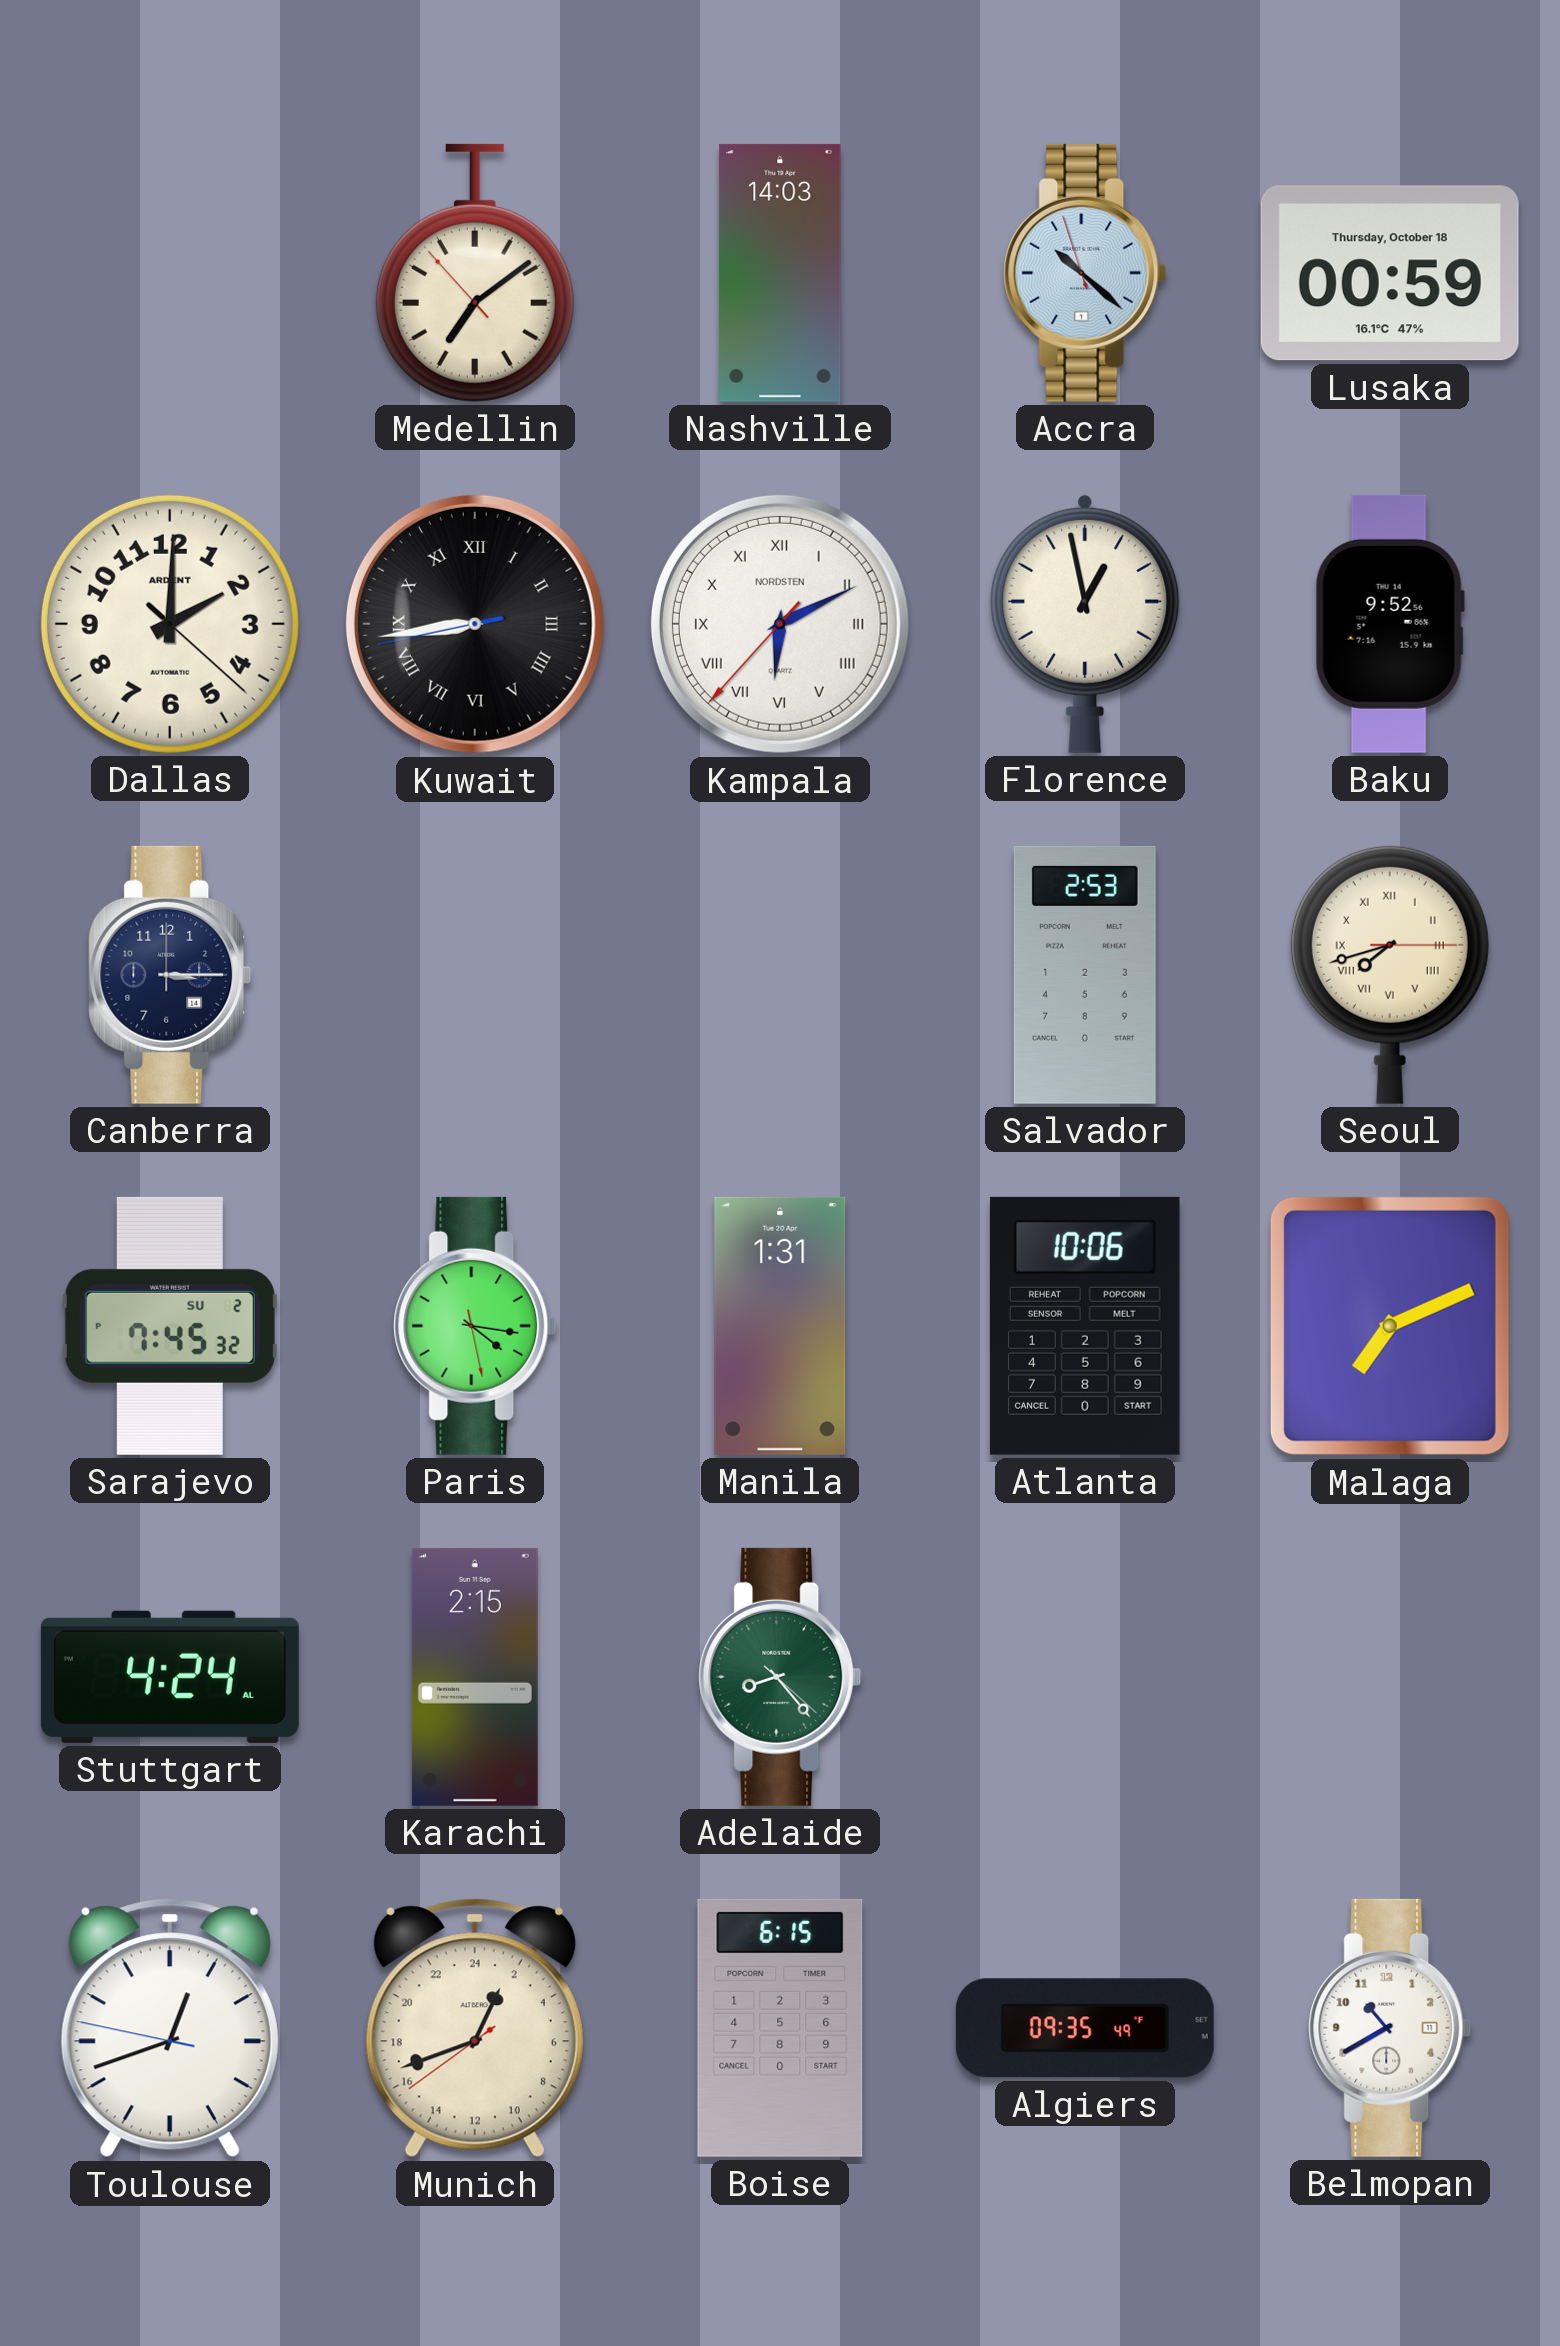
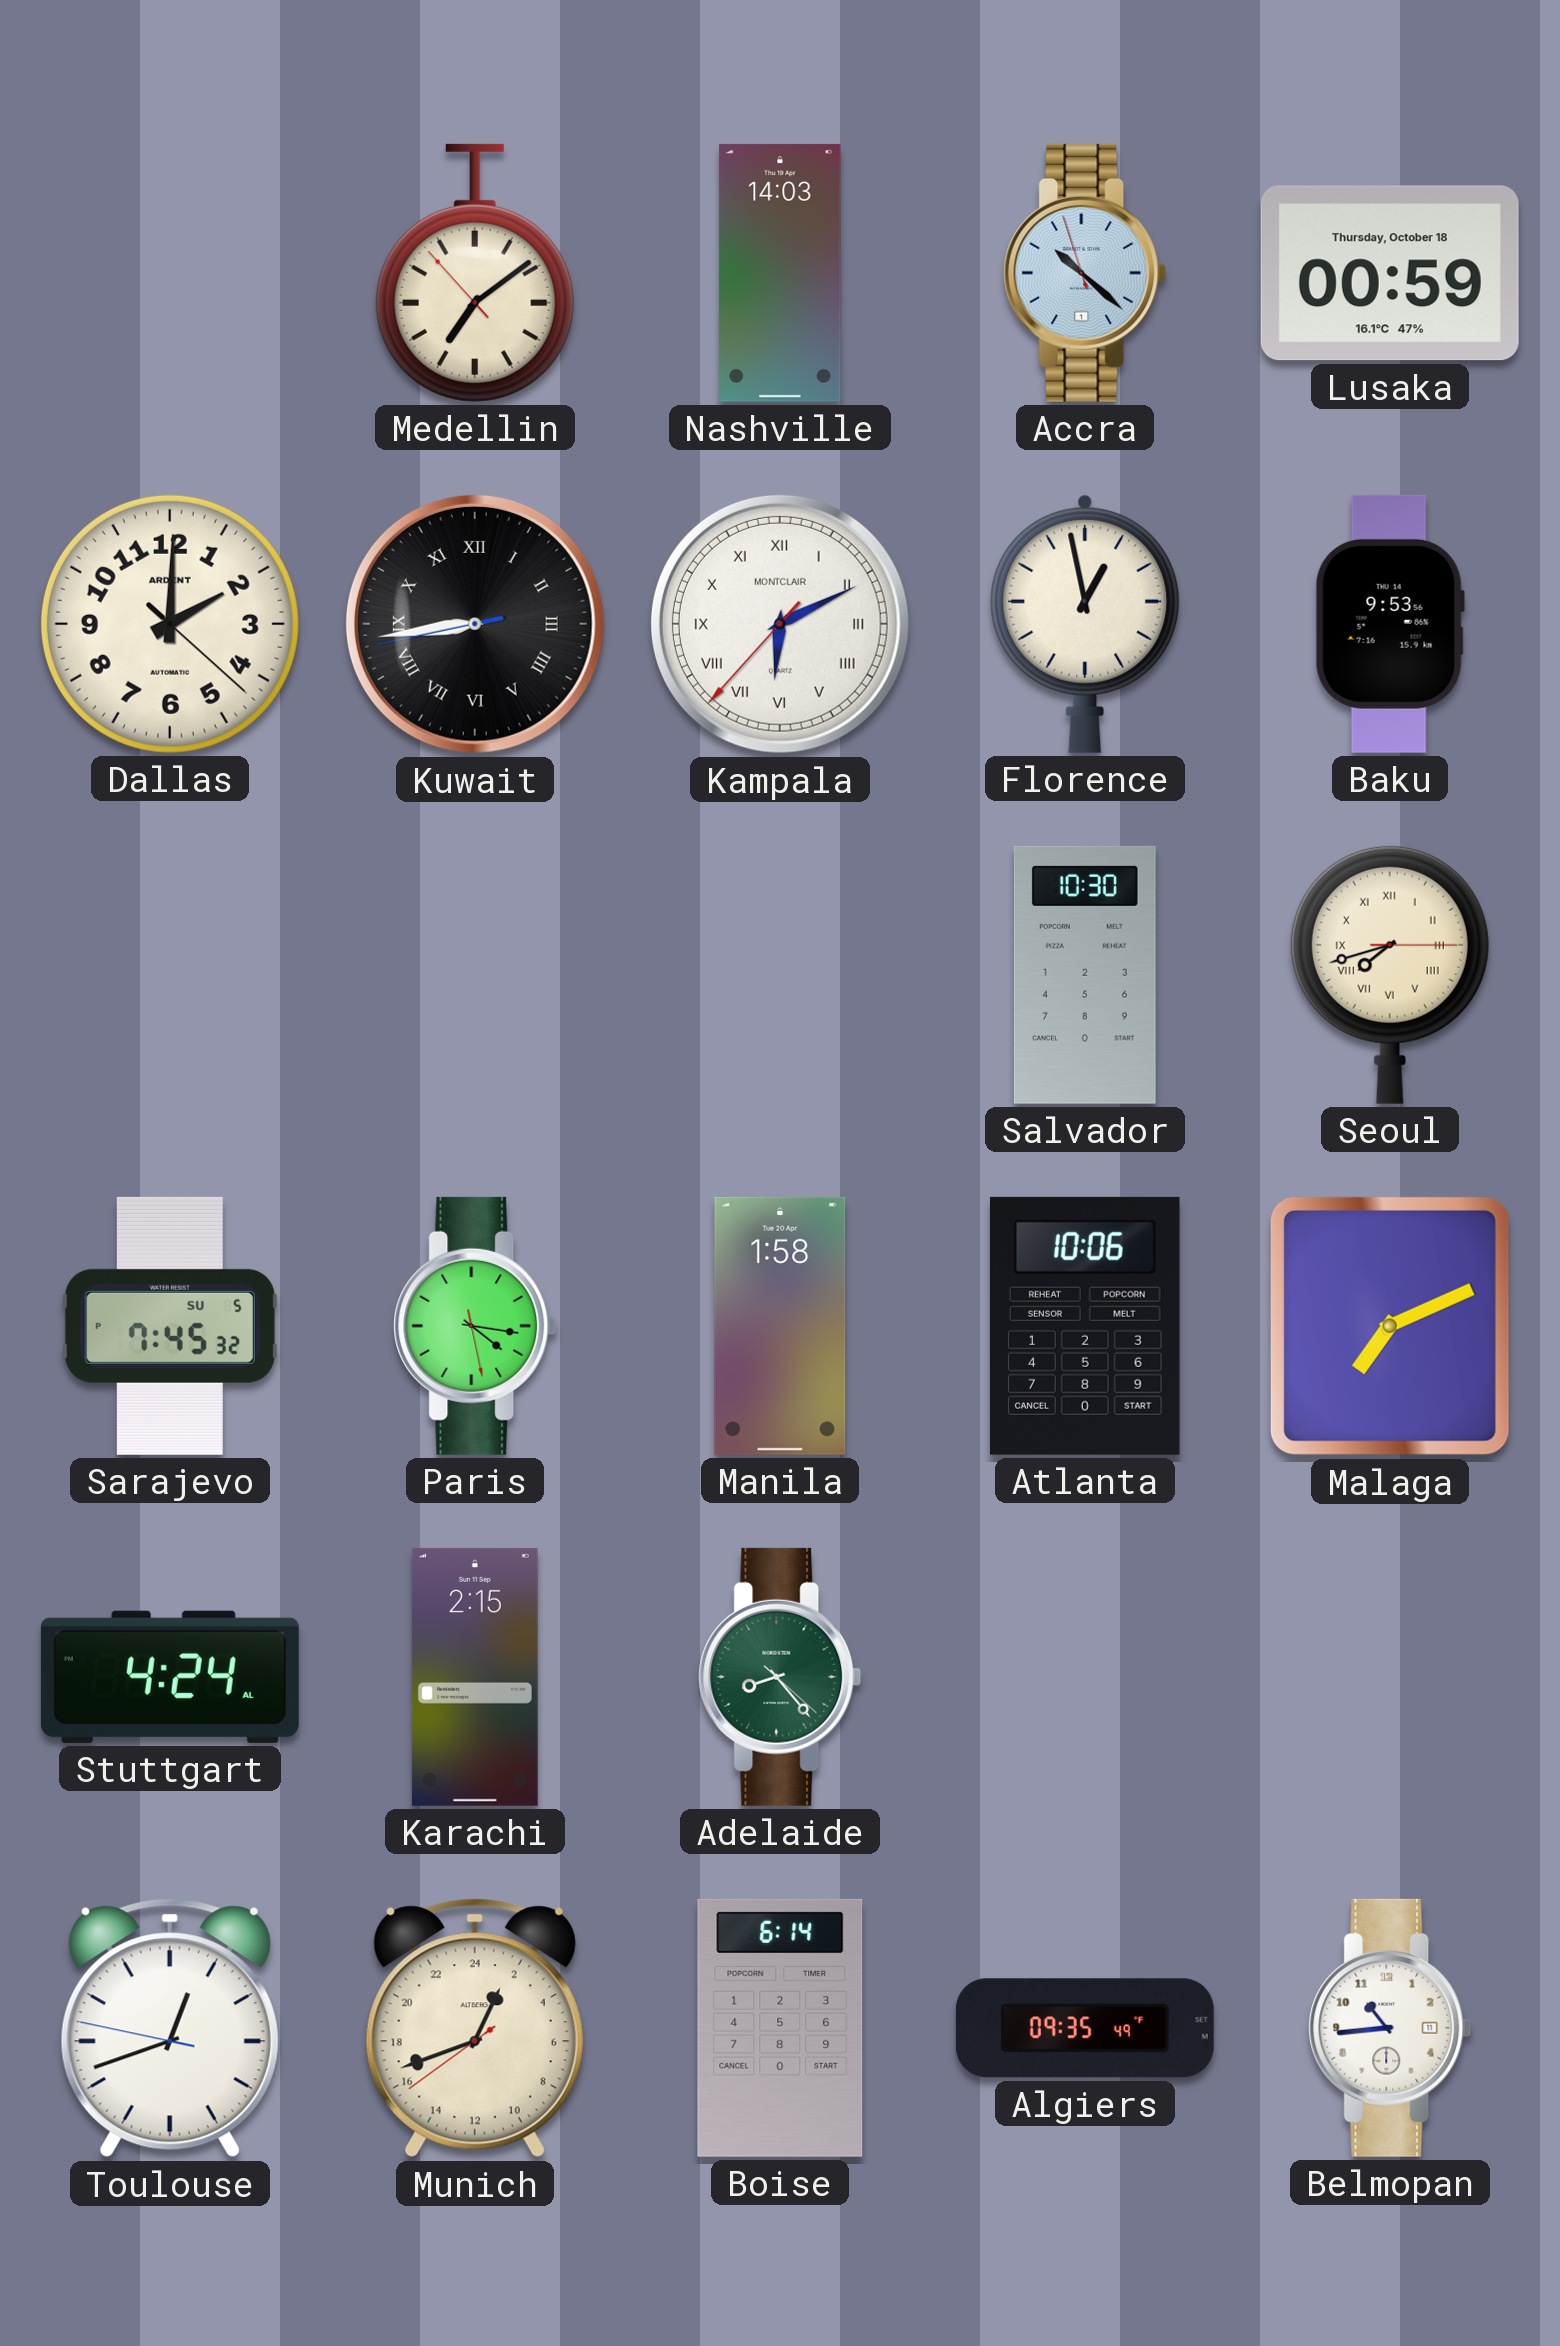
Kampala brand: NORDSTEN -> MONTCLAIR (780, 624)
Baku: 9:52 -> 9:53 (1390, 624)
Canberra: 3:15 -> none (170, 975)
Salvador: 2:53 -> 10:30 (1085, 975)
Sarajevo date: SU 2 -> SU 5 (170, 1326)
Manila: 1:31 -> 1:58 (780, 1326)
Boise: 6:15 -> 6:14 (780, 2028)
Belmopan: 10:40 -> 10:44 (1390, 2028)
